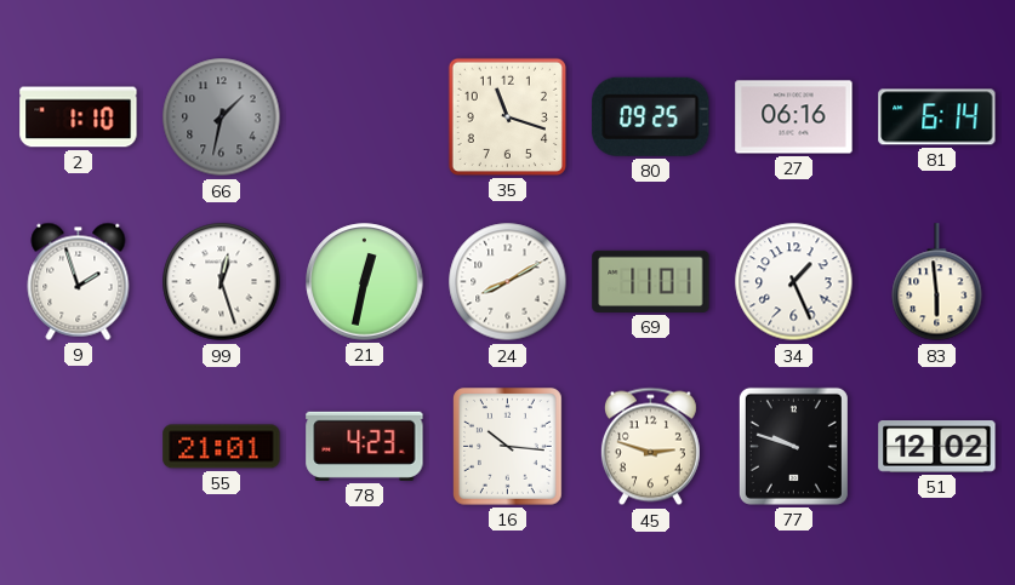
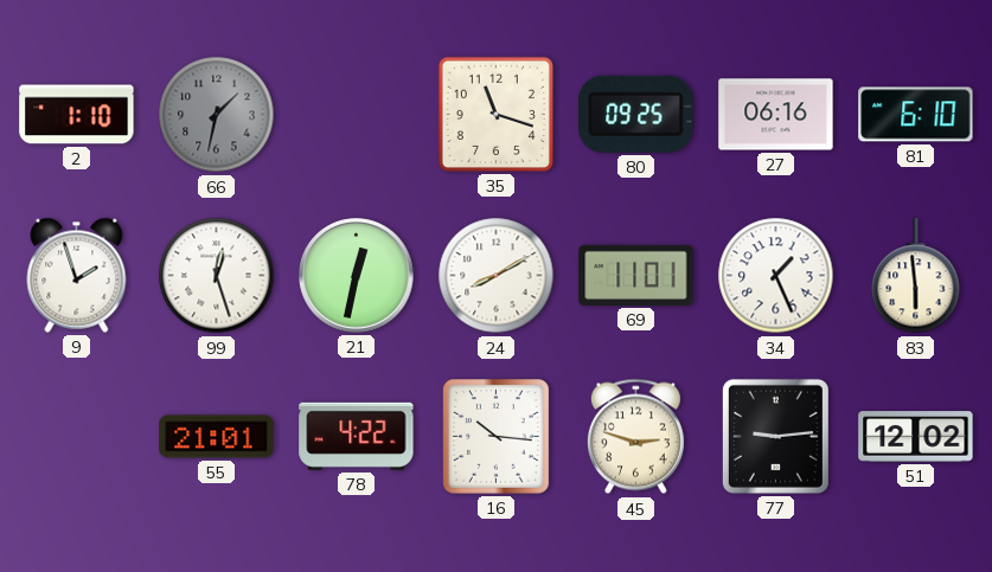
81: 6:14 -> 6:10 (916, 115)
78: 4:23 -> 4:22 (357, 436)
77: 9:48 -> 9:14 (775, 436)
